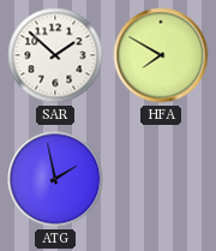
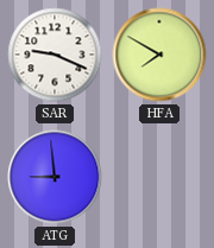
SAR: 1:52 -> 9:19 (55, 55)
ATG: 1:58 -> 8:59 (55, 177)
